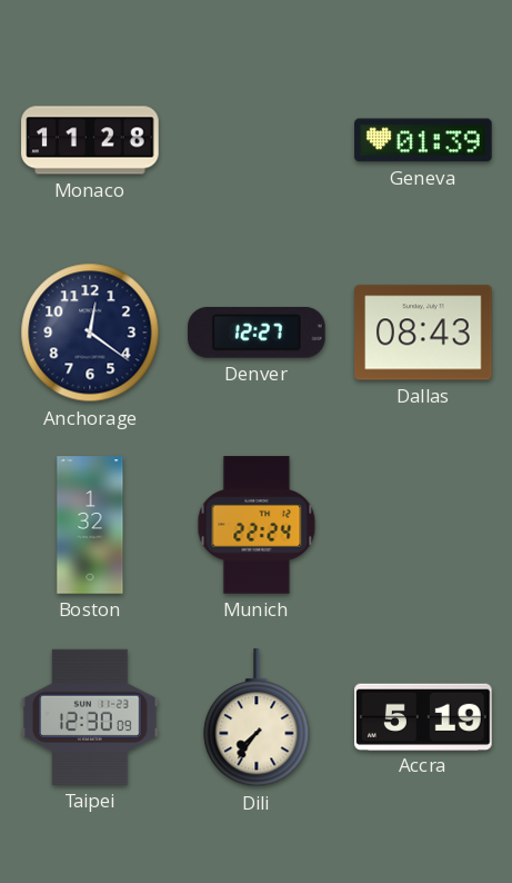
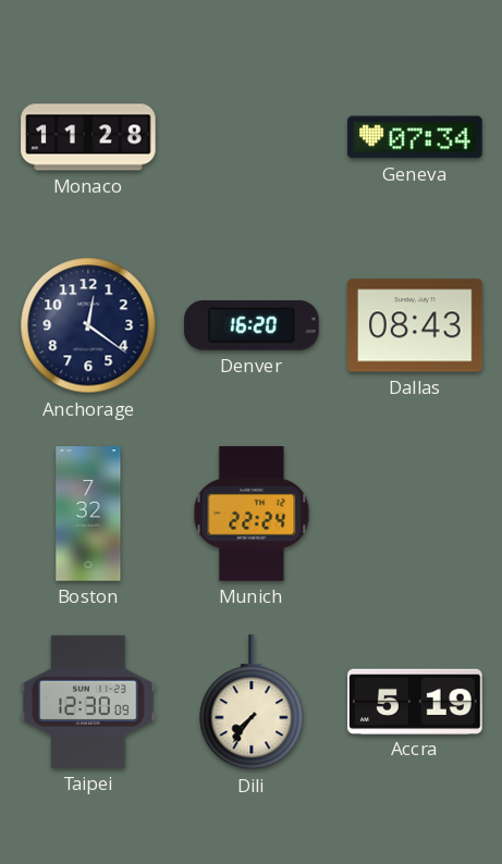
Geneva: 01:39 -> 07:34 (415, 137)
Denver: 12:27 -> 16:20 (252, 326)
Boston: 1:32 -> 7:32 (88, 514)
